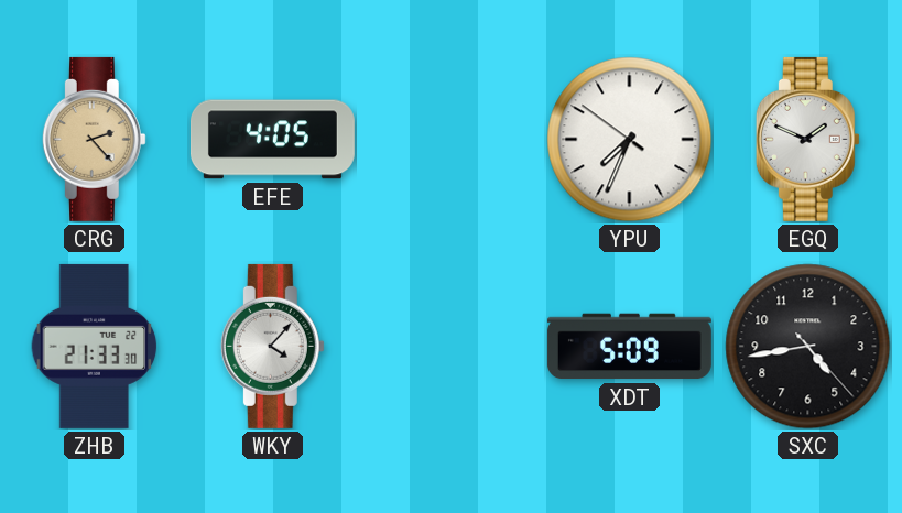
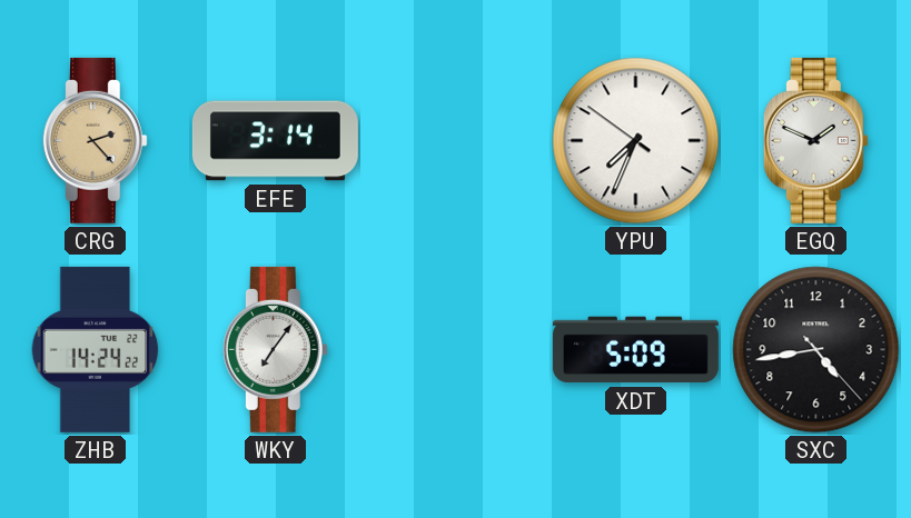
EFE: 4:05 -> 3:14 (275, 141)
ZHB: 21:33 -> 14:24 (96, 349)
WKY: 4:07 -> 7:06 (275, 349)
